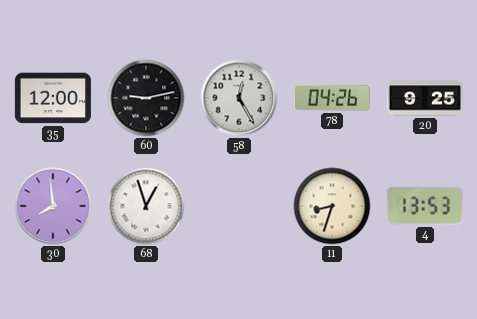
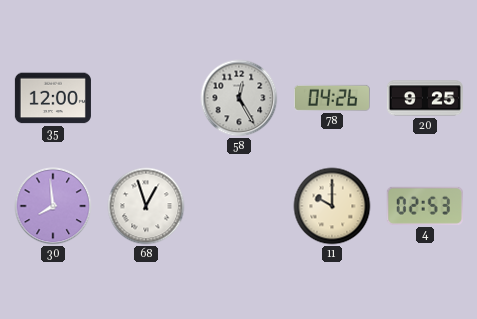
60: 9:13 -> none (146, 98)
11: 8:33 -> 10:00 (332, 206)
4: 13:53 -> 02:53 (425, 206)
